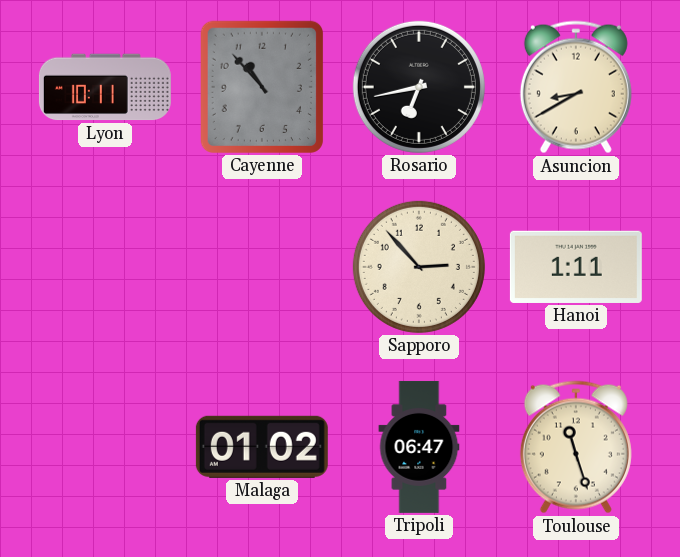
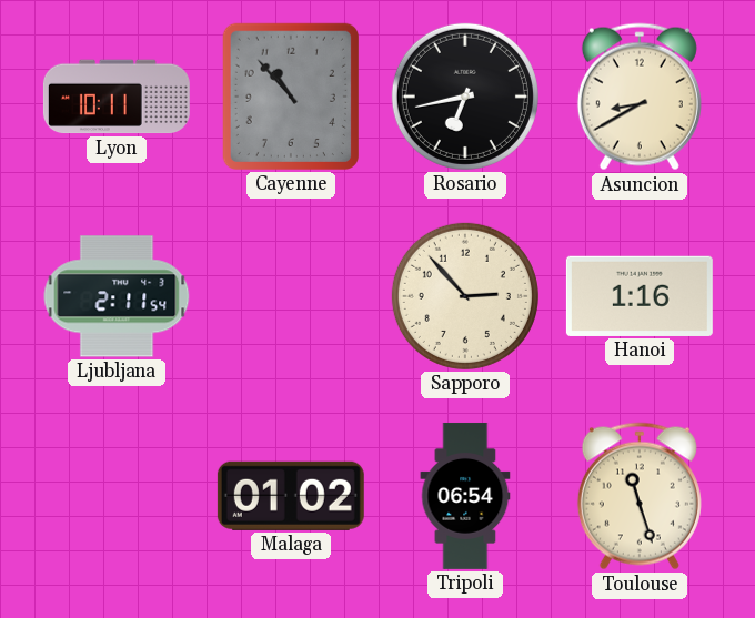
Ljubljana: none -> 2:11 (117, 296)
Hanoi: 1:11 -> 1:16 (640, 296)
Tripoli: 06:47 -> 06:54 (465, 496)
